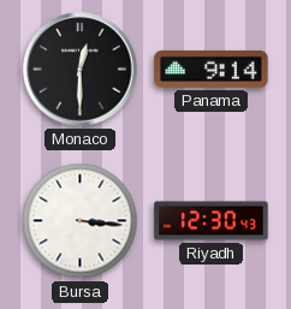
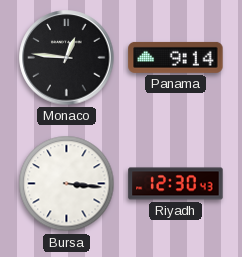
Monaco: 12:30 -> 12:46 (67, 58)
